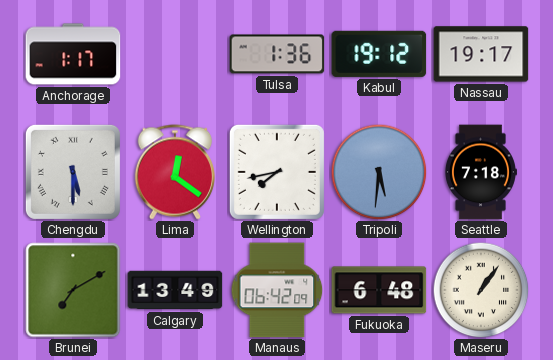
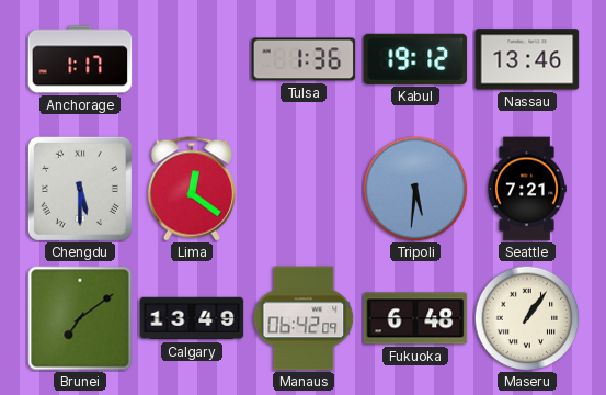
Nassau: 19:17 -> 13:46 (527, 59)
Wellington: 7:43 -> none (277, 172)
Seattle: 7:18 -> 7:21 (527, 189)
Brunei: 7:10 -> 7:09 (80, 318)
